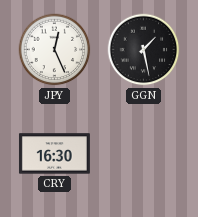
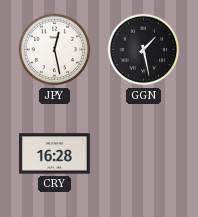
JPY: 12:26 -> 12:28 (55, 50)
CRY: 16:30 -> 16:28 (54, 154)
